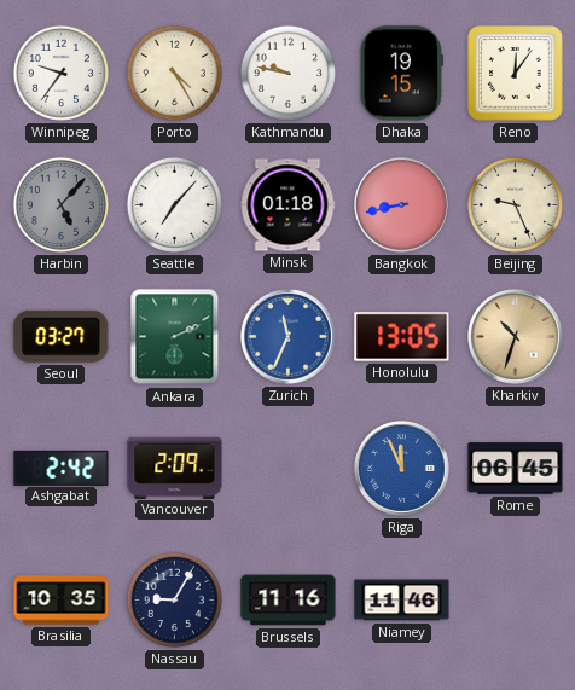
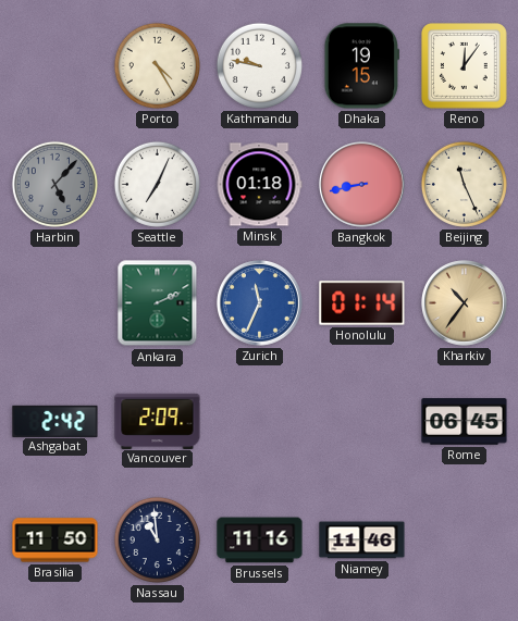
Winnipeg: 9:36 -> none (60, 73)
Seattle: 7:07 -> 7:04 (157, 184)
Beijing: 9:26 -> 11:26 (464, 184)
Seoul: 03:27 -> none (62, 336)
Honolulu: 13:05 -> 01:14 (362, 303)
Kharkiv: 10:33 -> 10:36 (465, 303)
Riga: 11:56 -> none (402, 469)
Brasilia: 10:35 -> 11:50 (55, 541)
Nassau: 9:05 -> 10:59 (157, 539)
